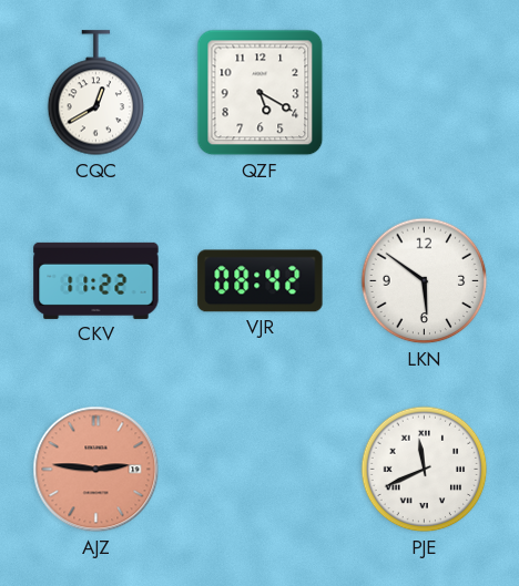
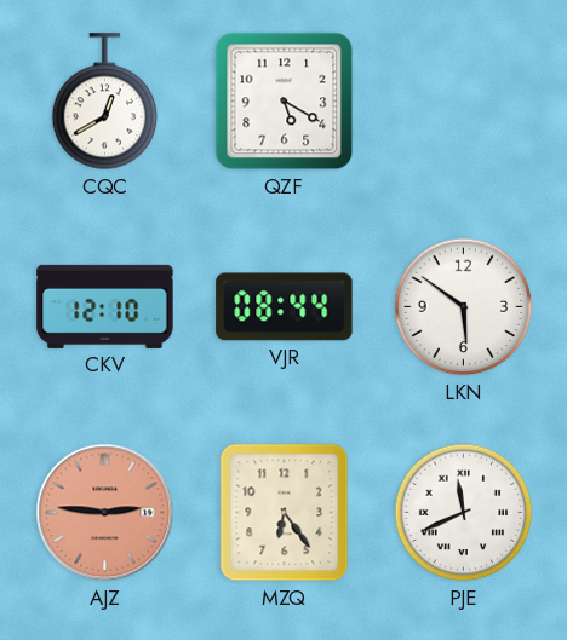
CKV: 11:22 -> 12:10 (105, 306)
VJR: 08:42 -> 08:44 (285, 307)
MZQ: none -> 6:24 (285, 513)
